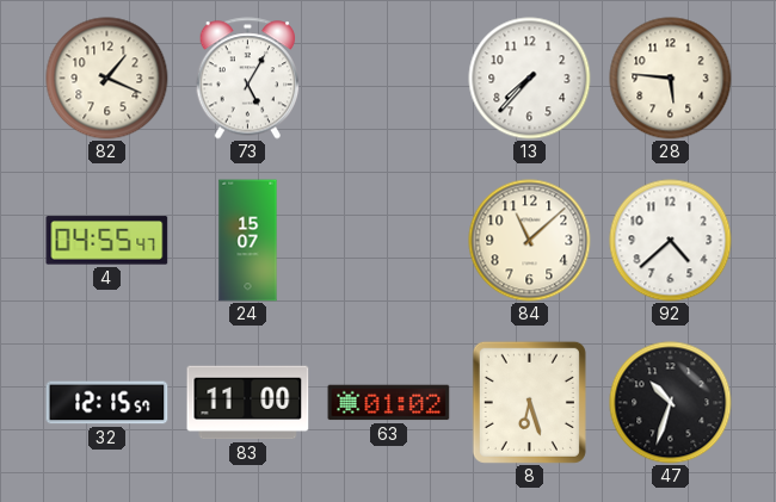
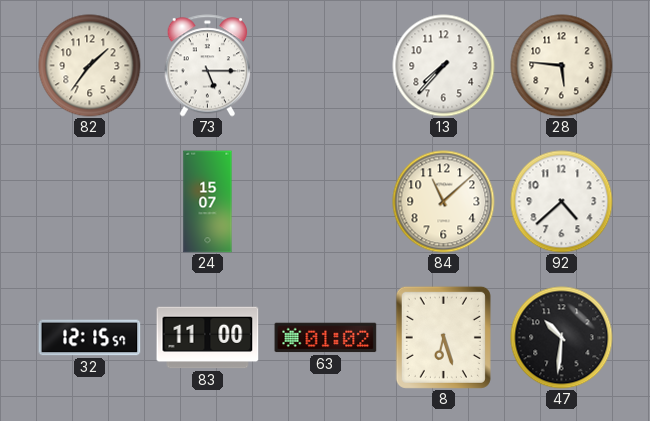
82: 1:19 -> 1:36 (90, 66)
73: 5:05 -> 5:15 (208, 66)
4: 04:55 -> none (107, 241)
47: 10:33 -> 10:31 (562, 338)
